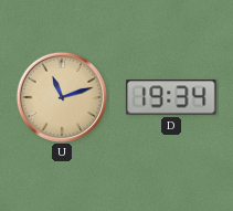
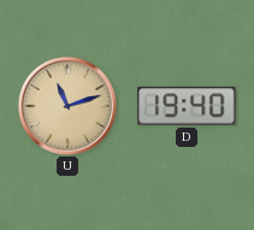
D: 19:34 -> 19:40 (187, 106)
